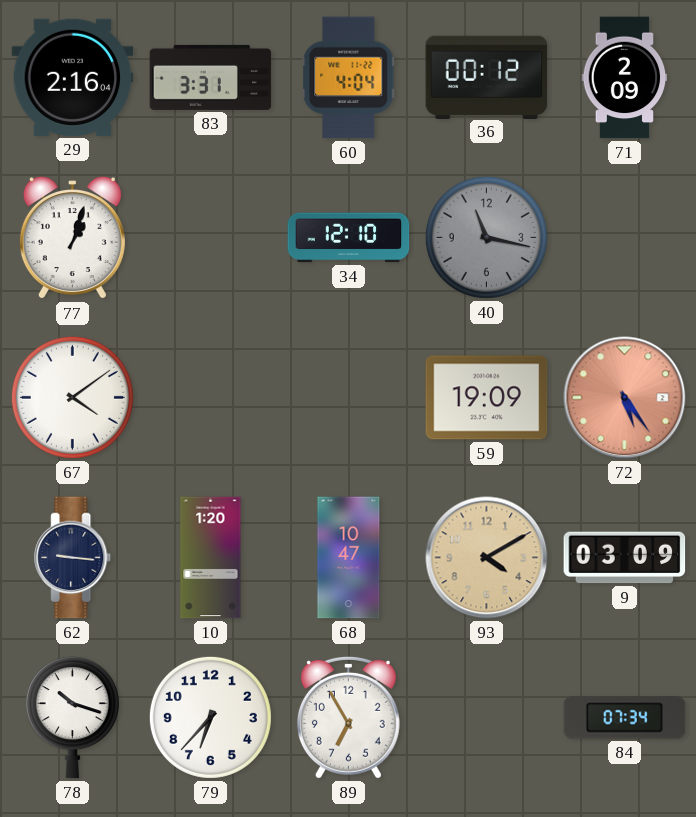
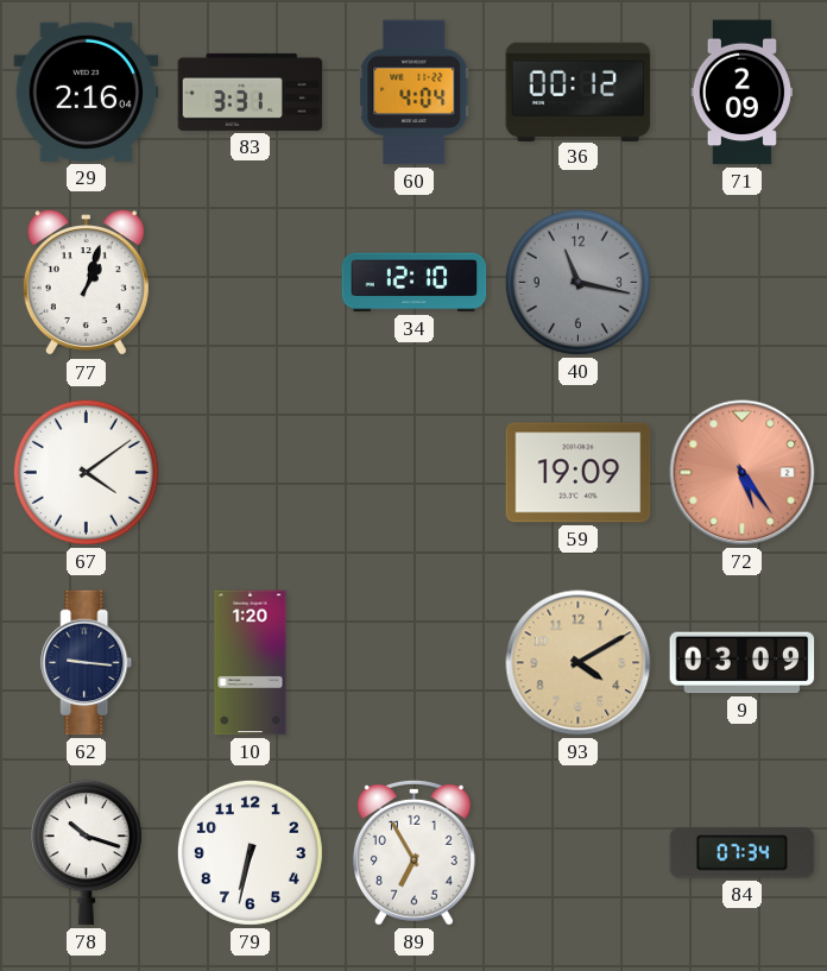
68: 10:47 -> none (349, 558)
79: 6:37 -> 6:32 (250, 852)
